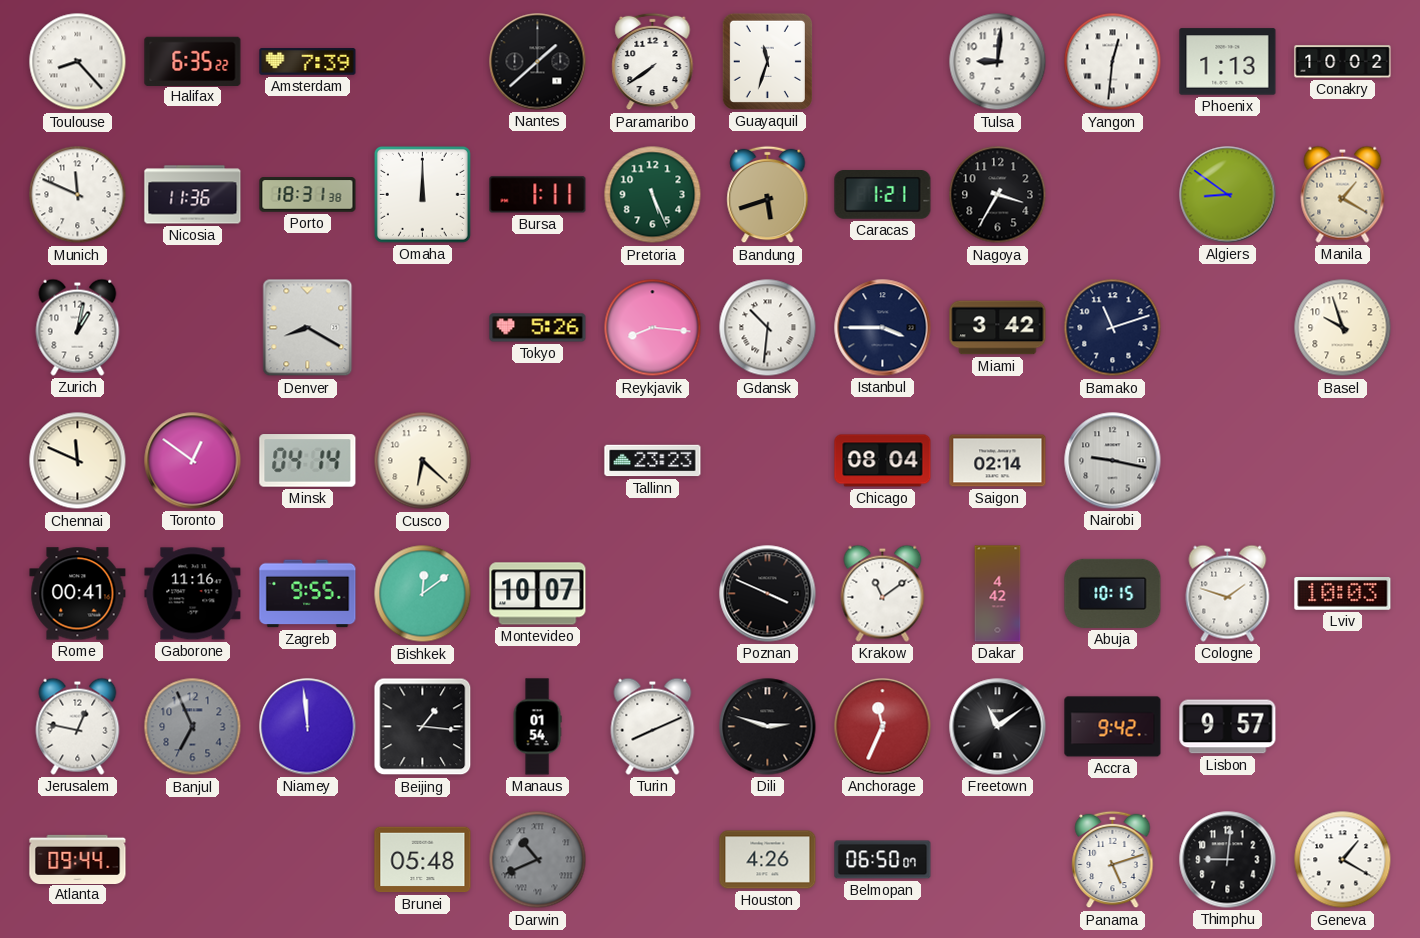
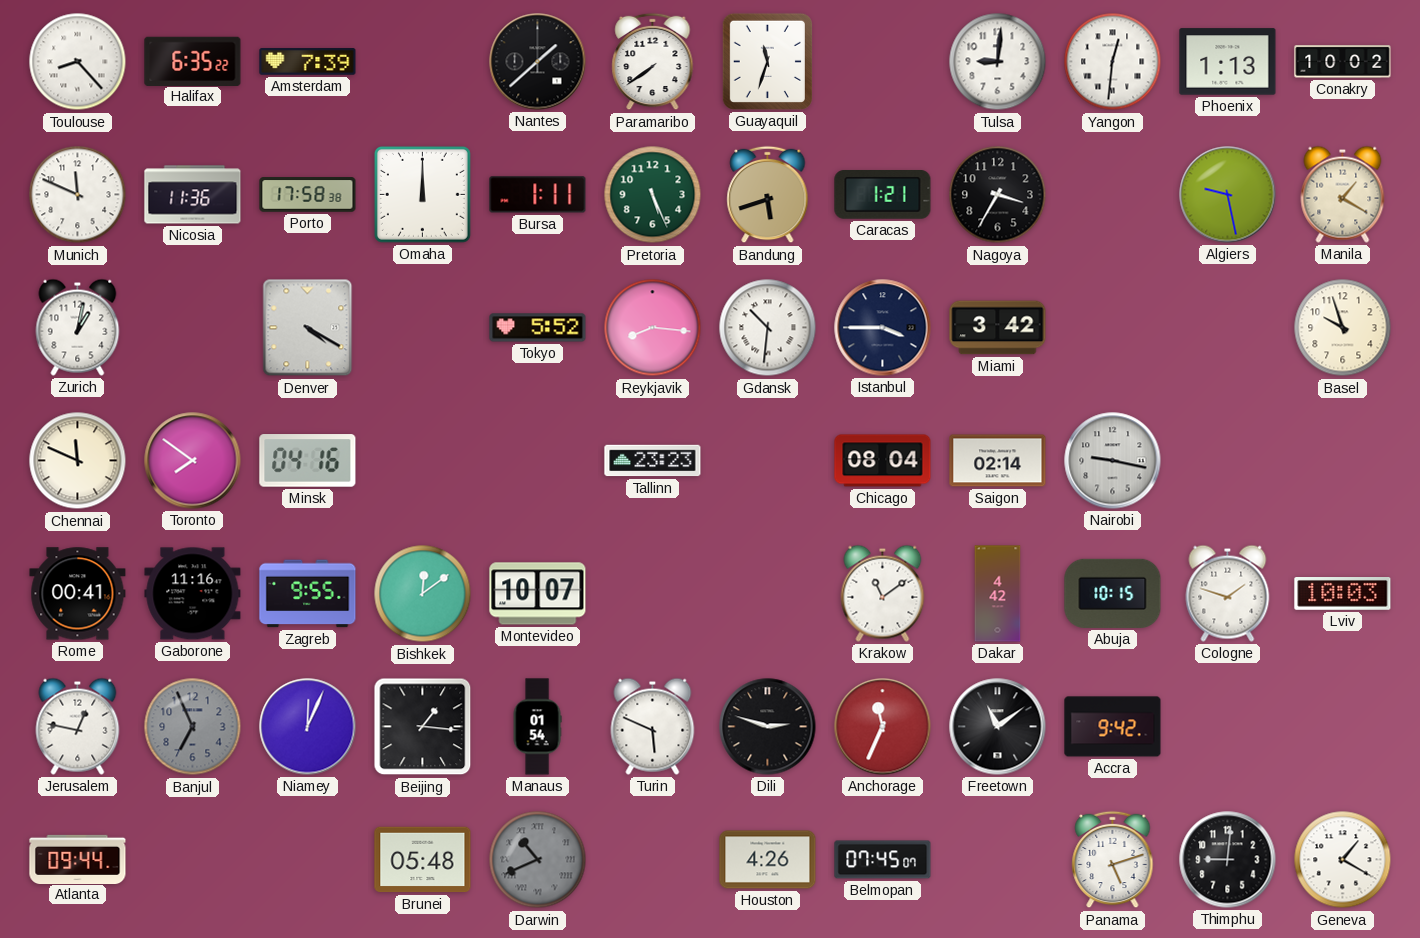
Porto: 18:31 -> 17:58 (308, 195)
Algiers: 8:51 -> 9:28 (1228, 195)
Denver: 8:20 -> 4:20 (308, 328)
Tokyo: 5:26 -> 5:52 (538, 328)
Bamako: 11:12 -> none (1113, 328)
Toronto: 12:51 -> 7:51 (193, 461)
Minsk: 04:14 -> 04:16 (308, 461)
Cusco: 6:22 -> none (423, 461)
Poznan: 3:49 -> none (768, 594)
Niamey: 11:59 -> 12:04 (308, 727)
Turin: 8:11 -> 5:49 (653, 726)
Lisbon: 9:57 -> none (1228, 727)
Belmopan: 06:50 -> 07:45 (883, 860)
